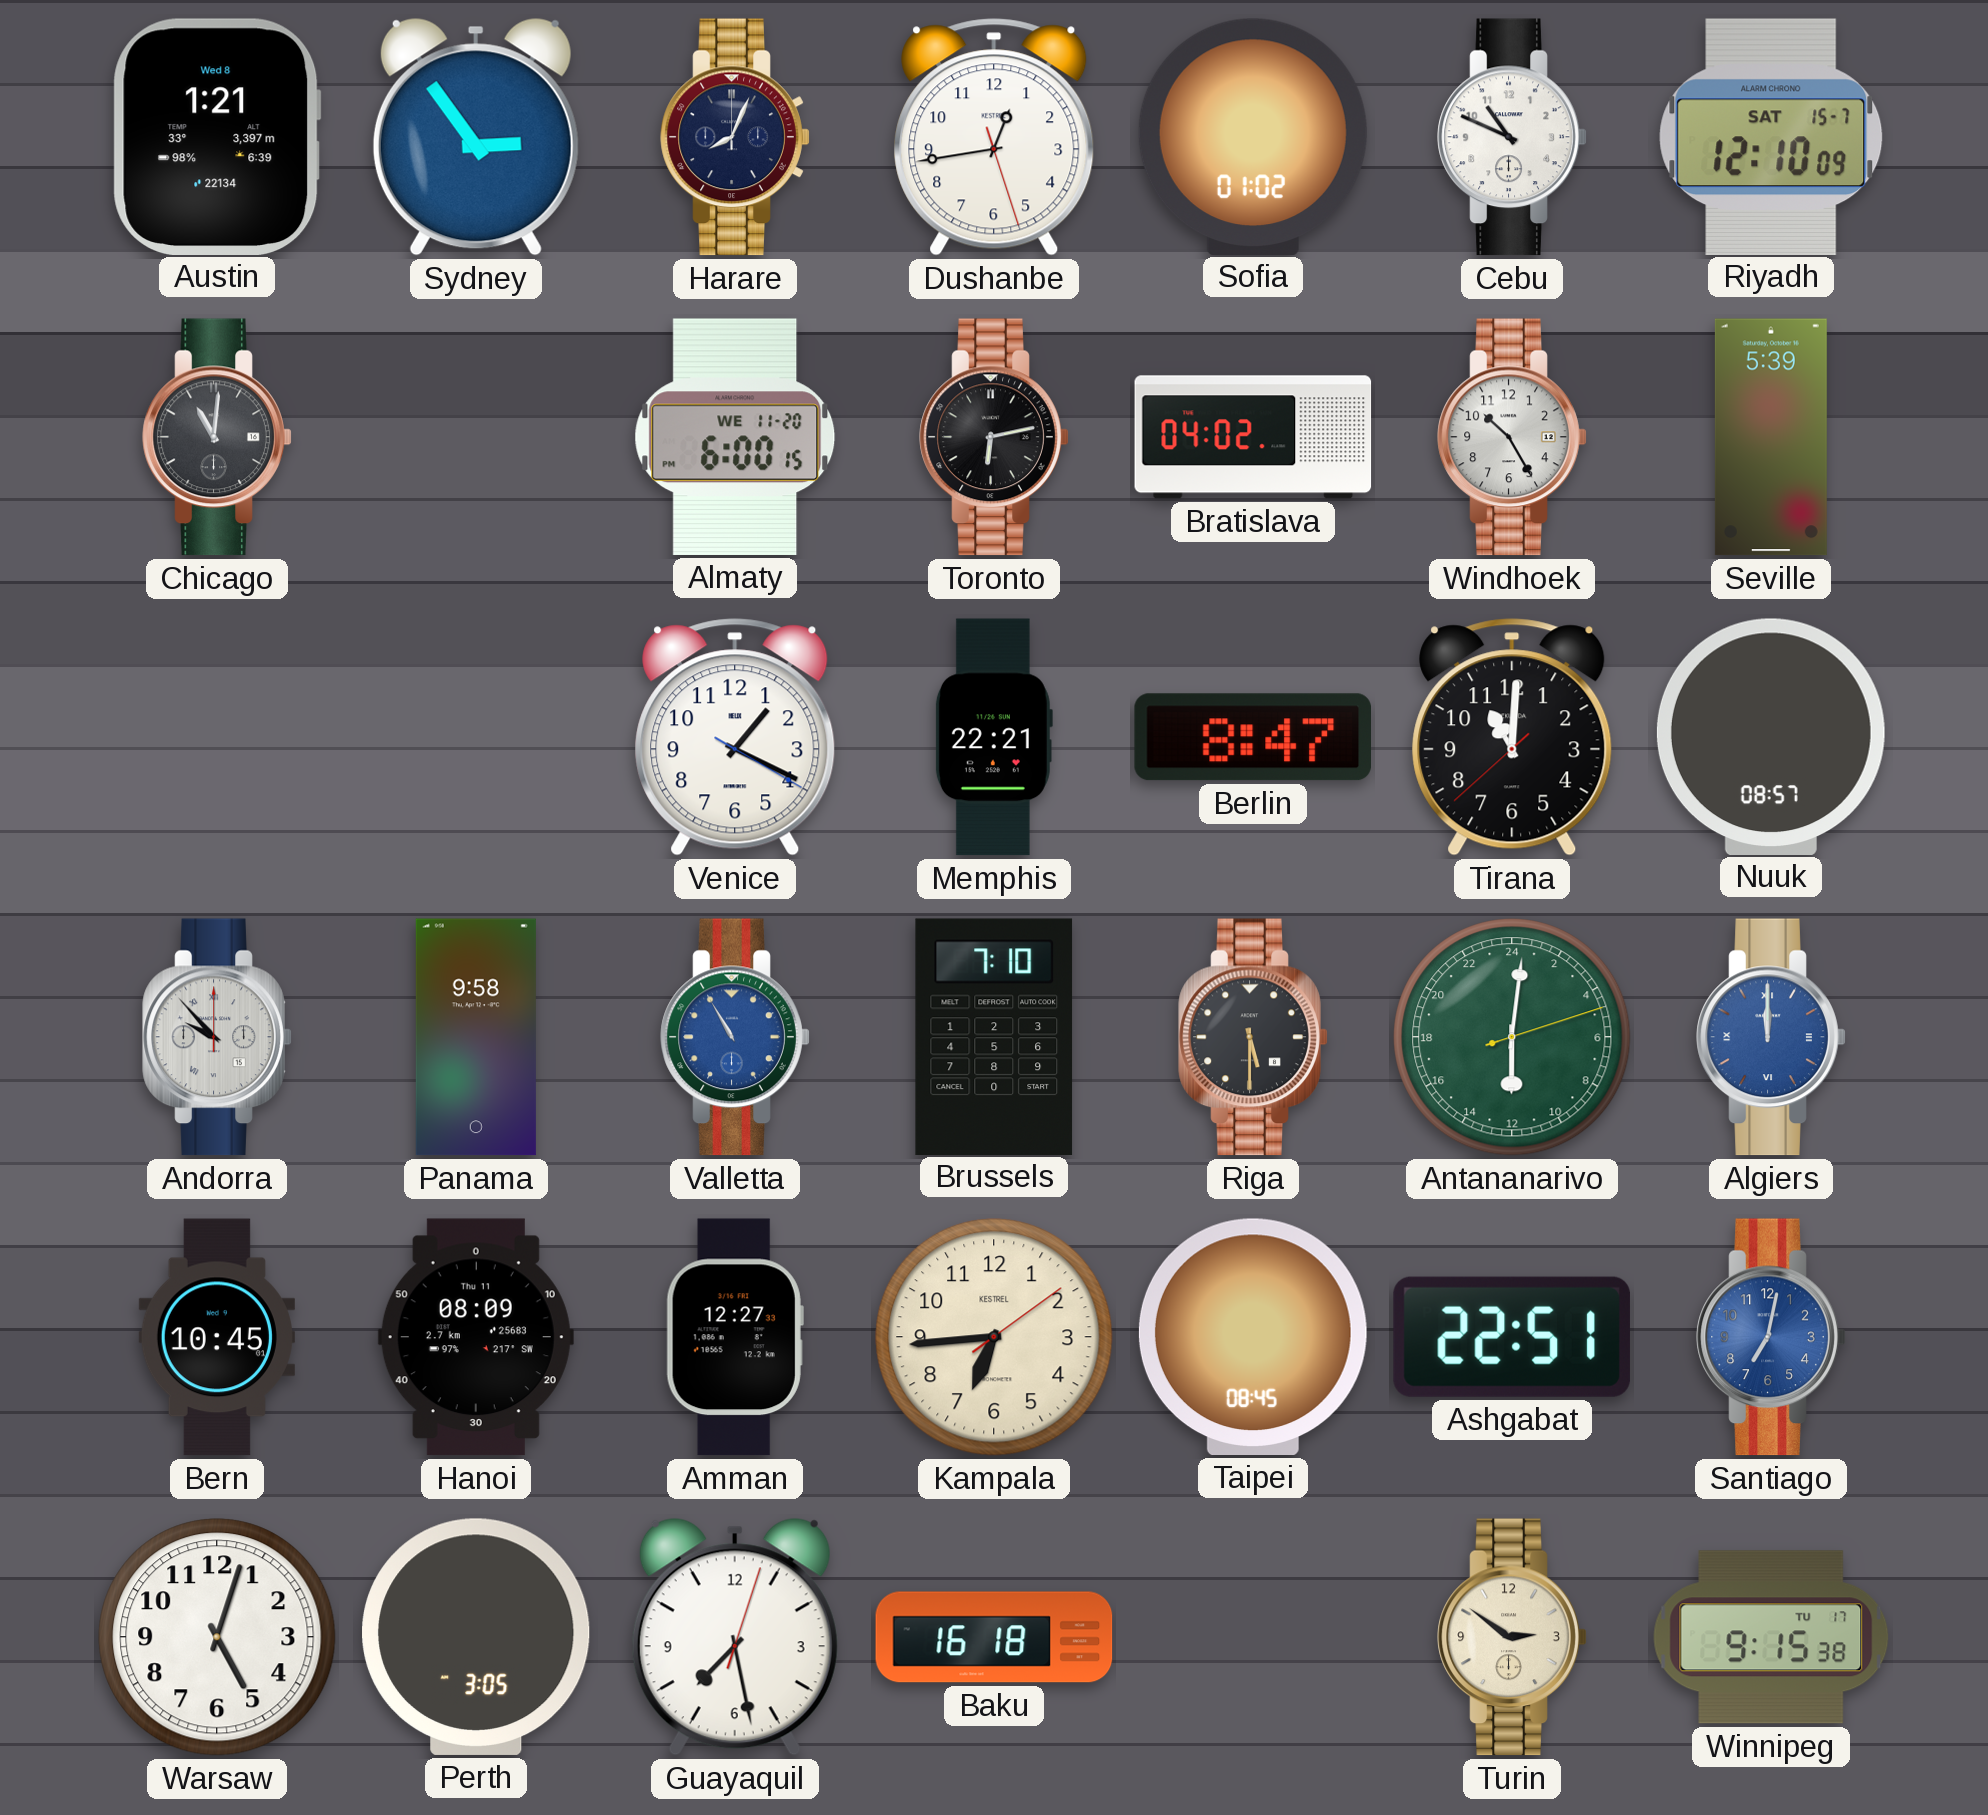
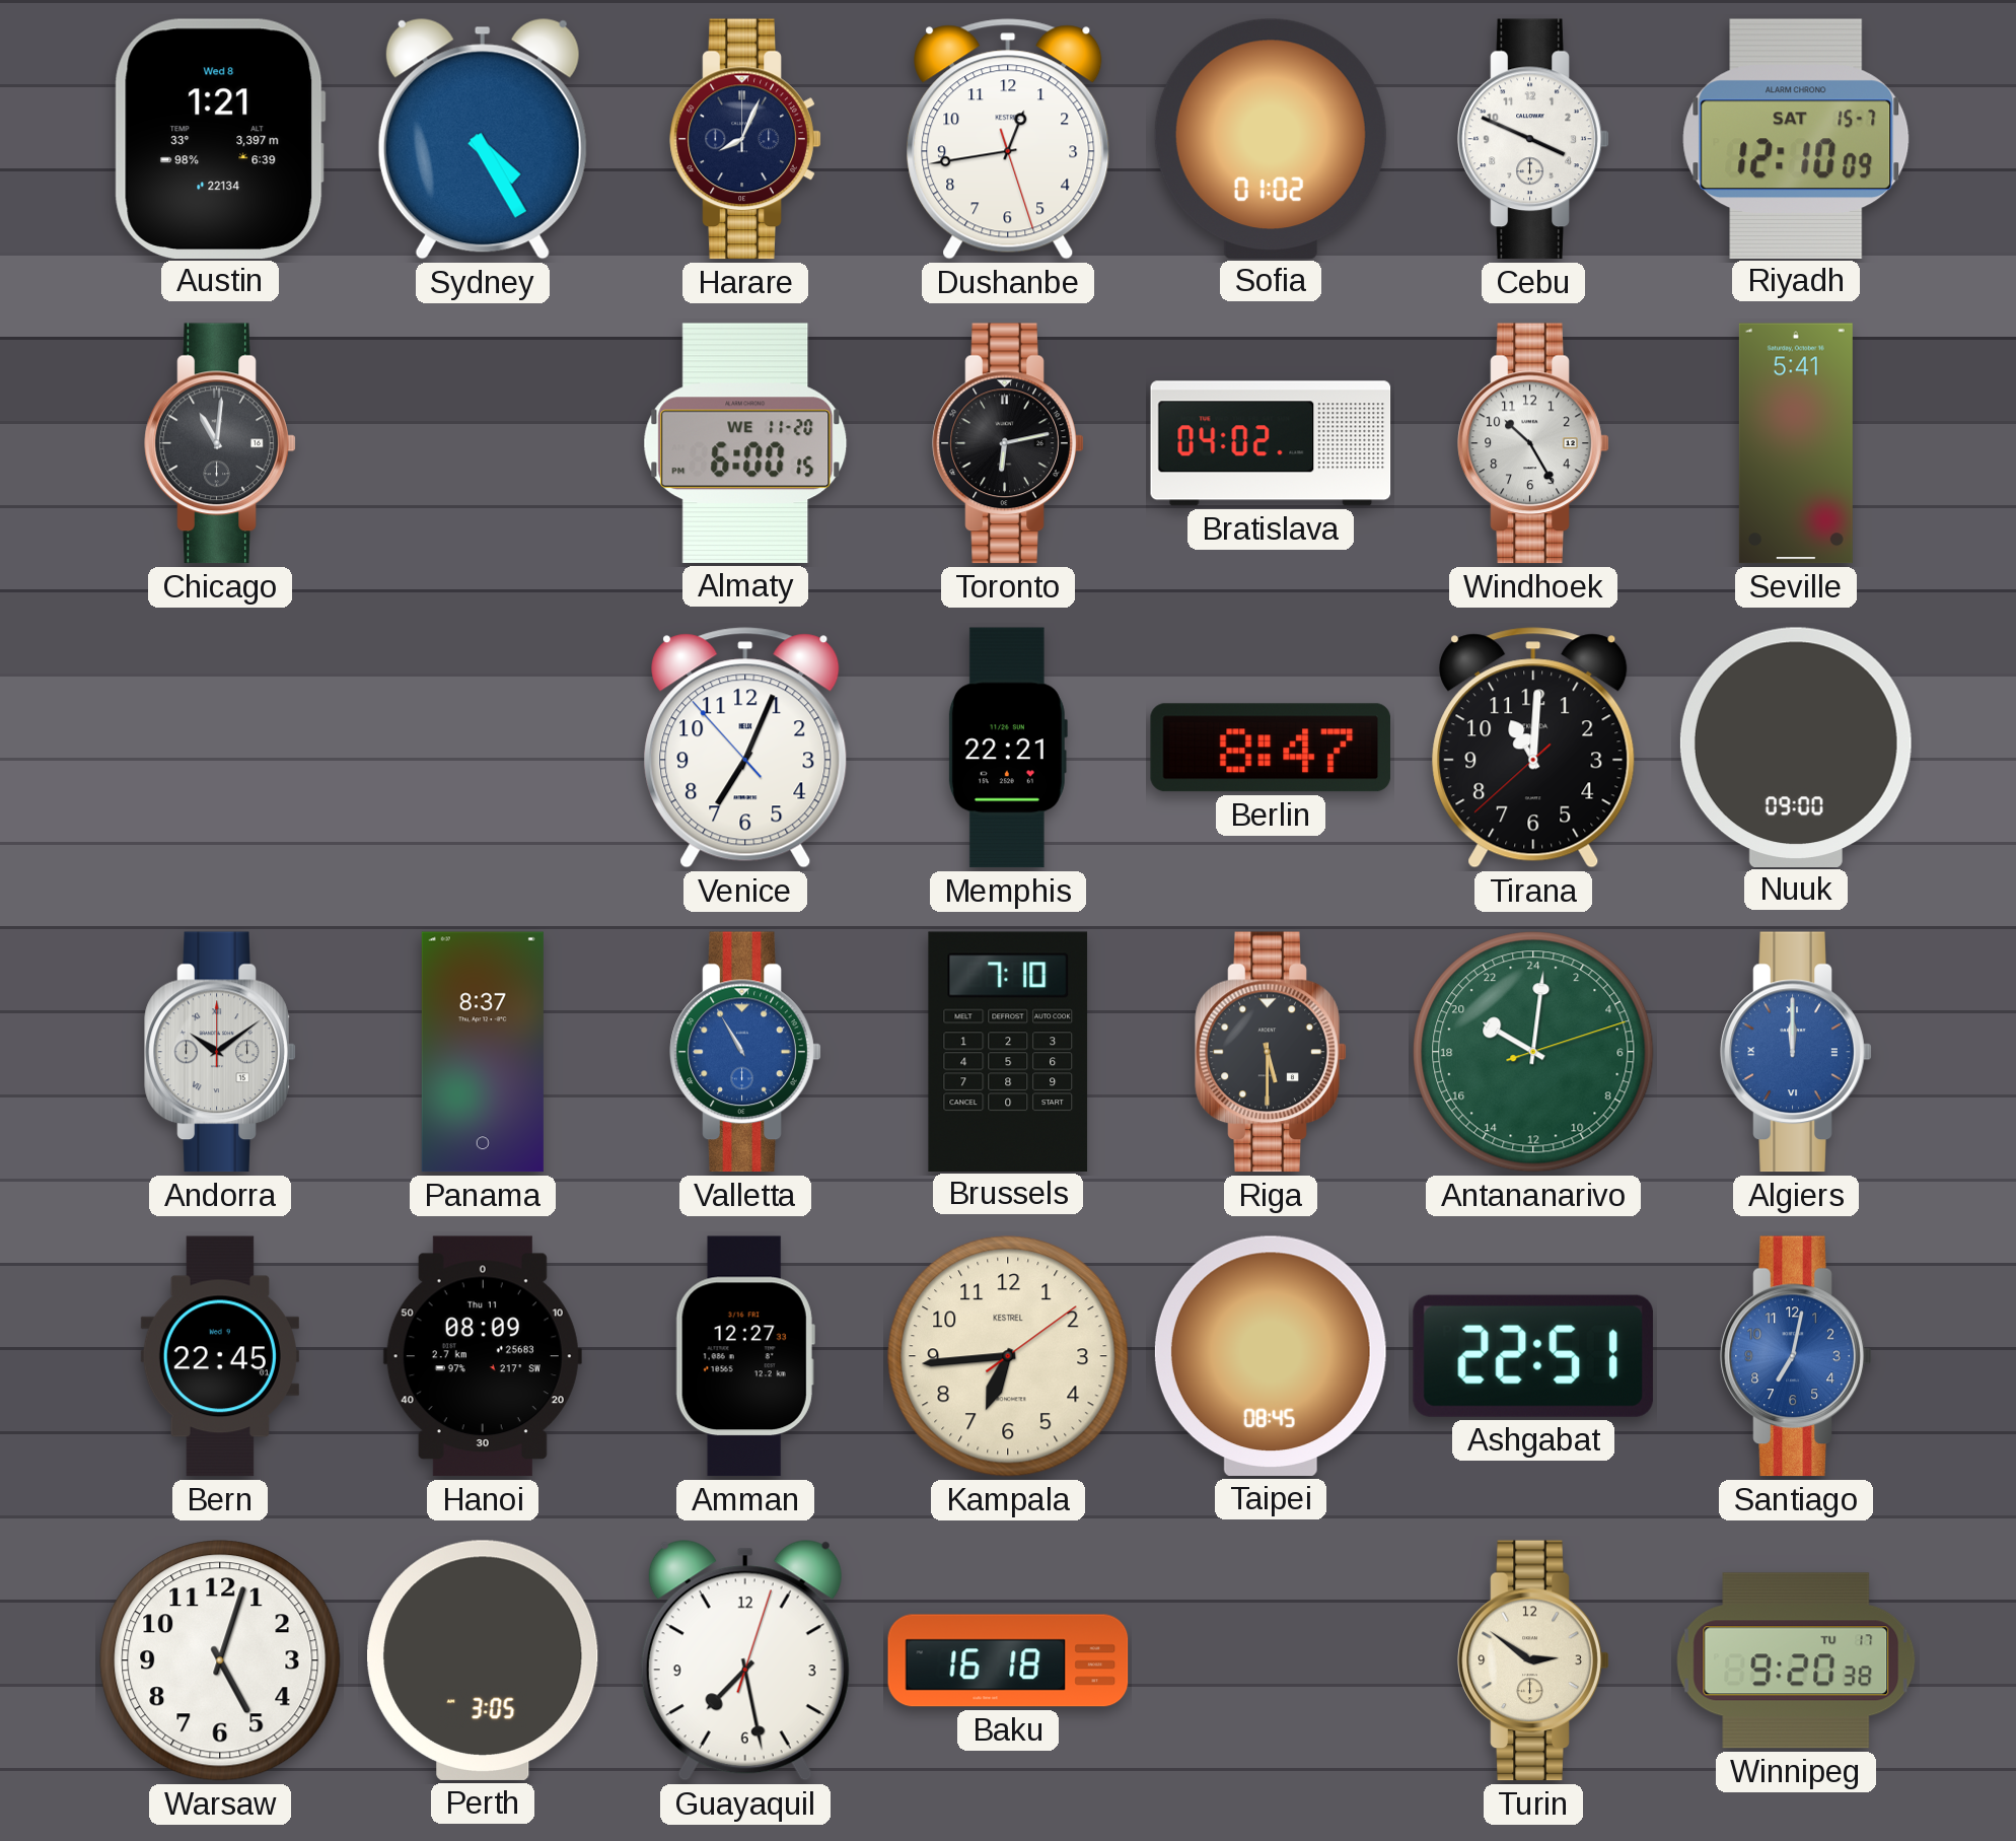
Sydney: 2:54 -> 4:25 (483, 139)
Cebu: 10:49 -> 3:49 (1533, 139)
Seville: 5:39 -> 5:41 (1796, 443)
Venice: 1:19 -> 7:03 (745, 748)
Nuuk: 08:57 -> 09:00 (1796, 747)
Andorra: 9:53 -> 10:09 (220, 1052)
Panama: 9:58 -> 8:37 (483, 1052)
Antananarivo: 12:01 -> 20:01 (1533, 1052)
Bern: 10:45 -> 22:45 (220, 1356)
Winnipeg: 9:15 -> 9:20 (1796, 1660)
